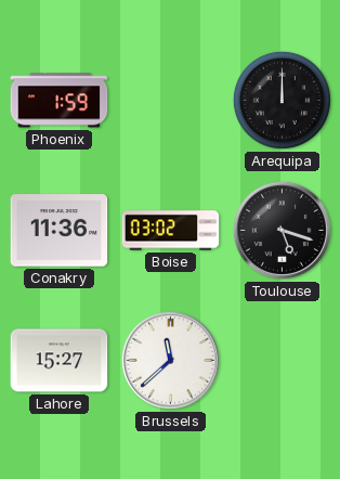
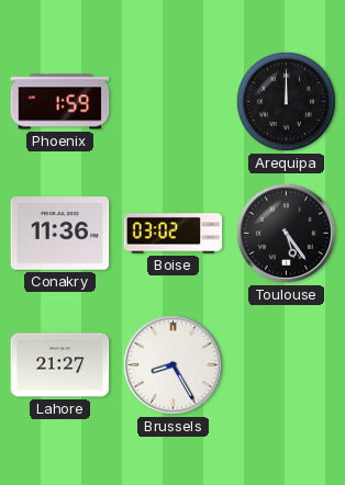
Toulouse: 5:18 -> 5:24 (286, 233)
Lahore: 15:27 -> 21:27 (60, 365)
Brussels: 11:38 -> 8:25 (172, 364)
